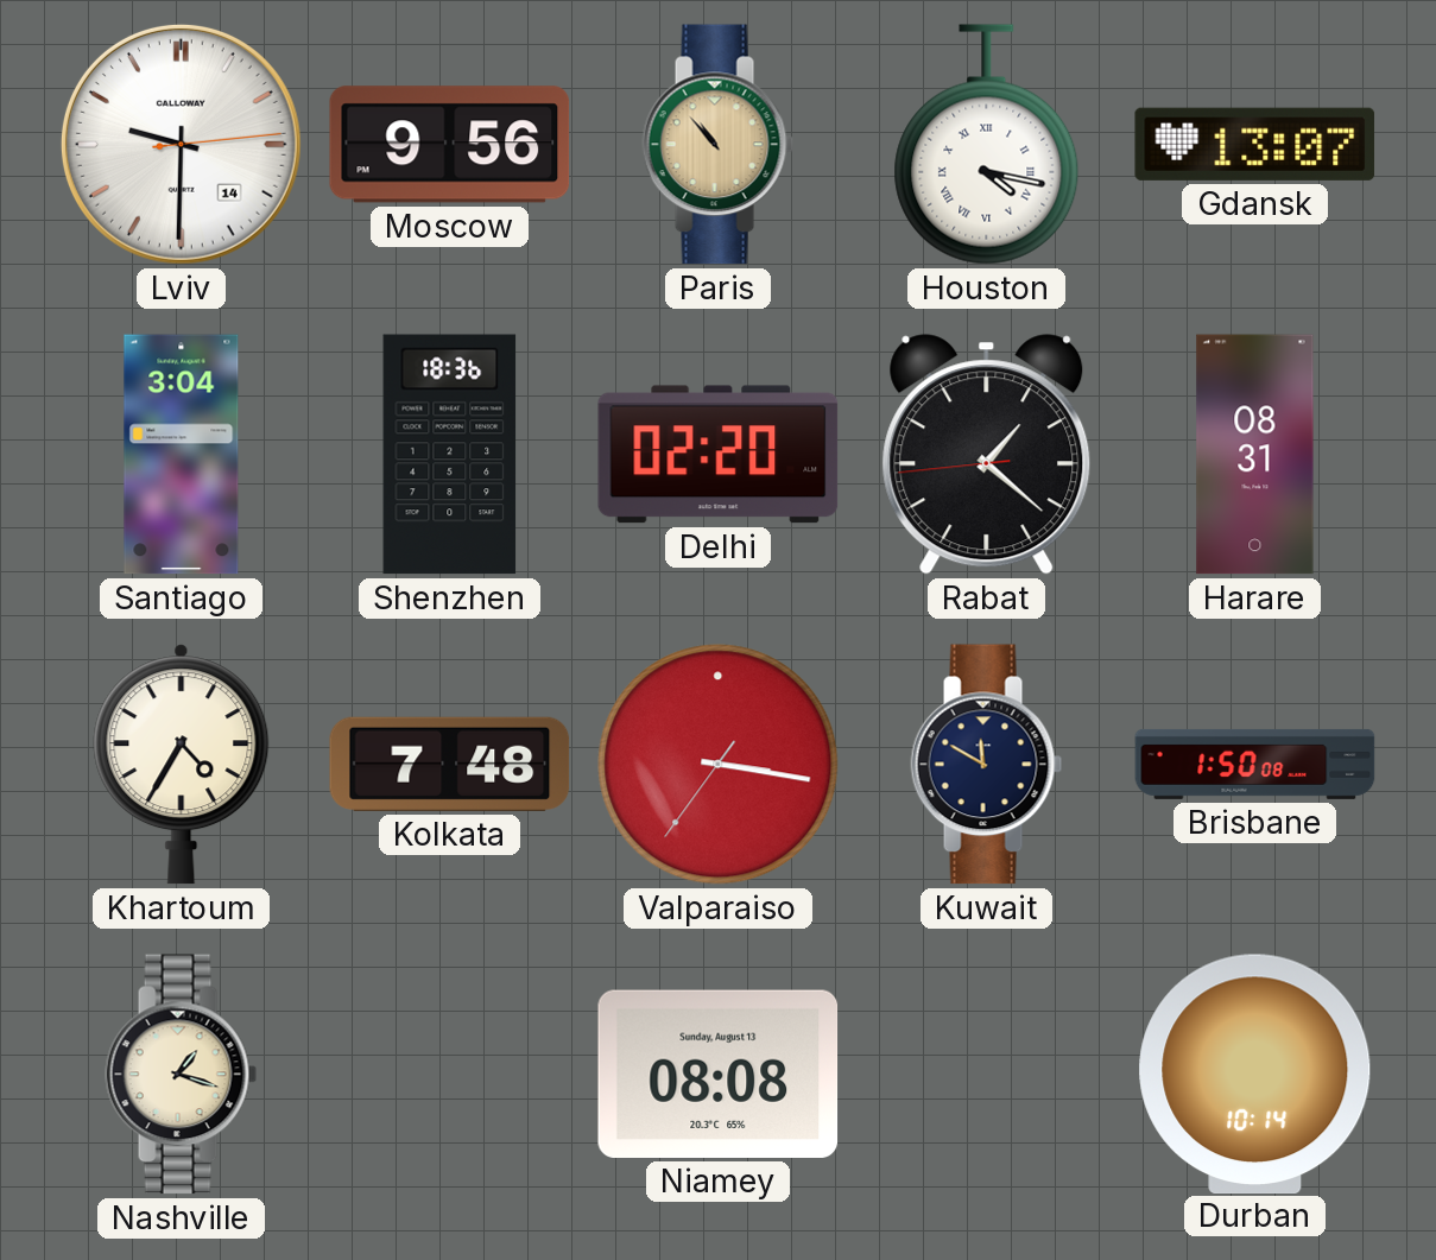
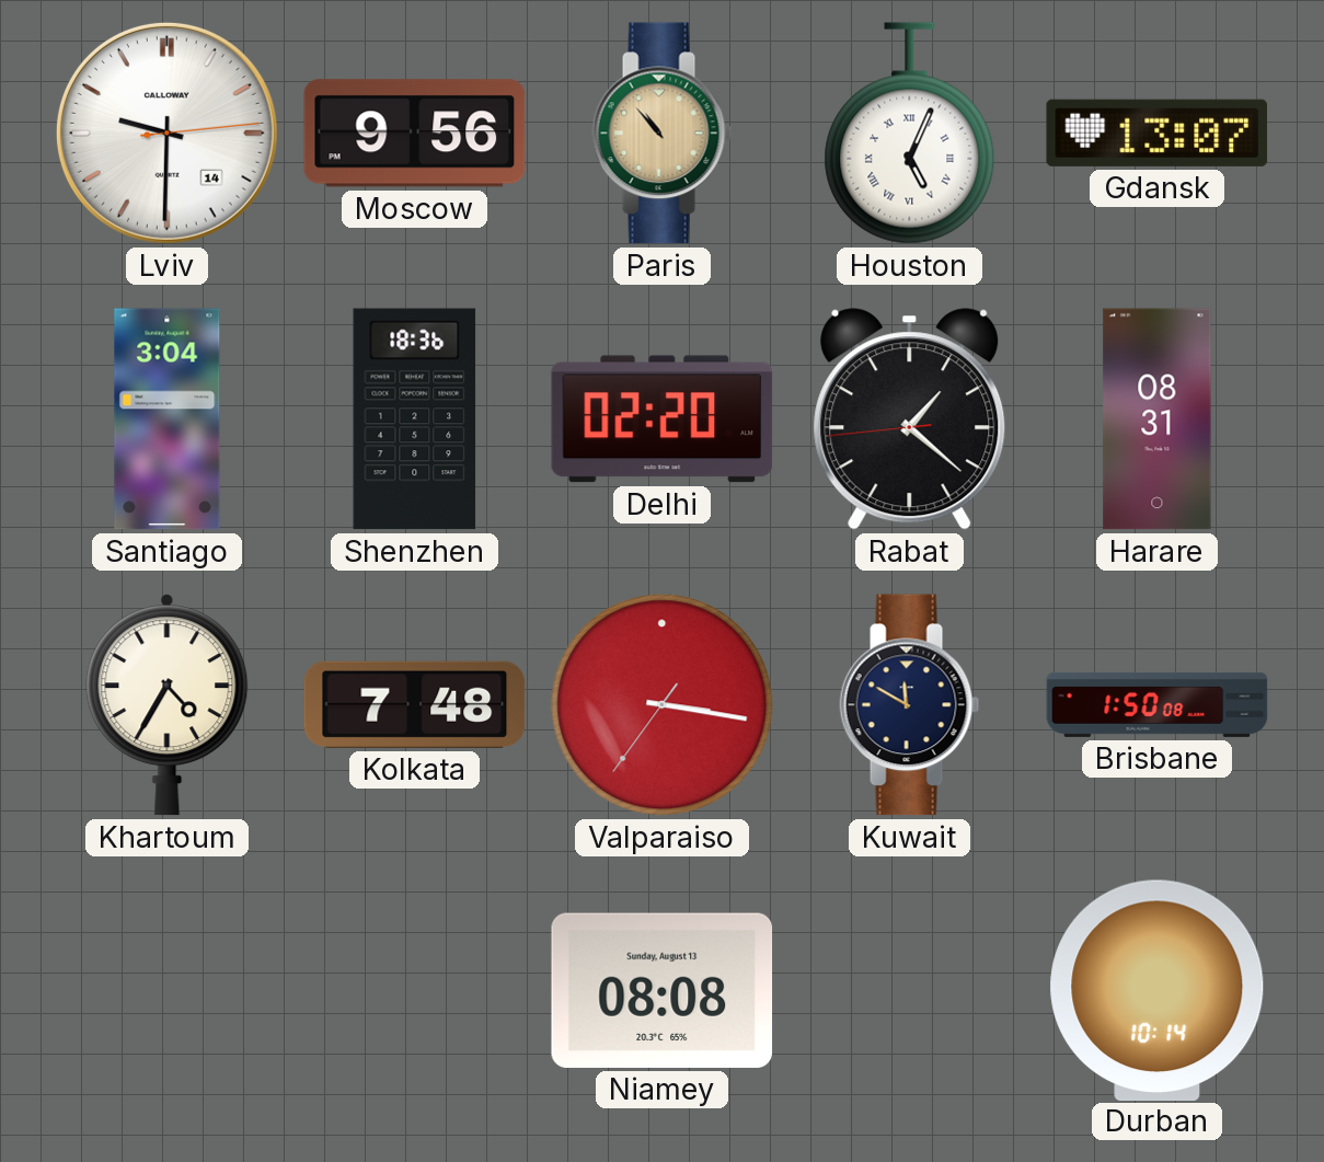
Houston: 4:17 -> 5:04 (910, 134)
Nashville: 1:18 -> none (182, 1075)
